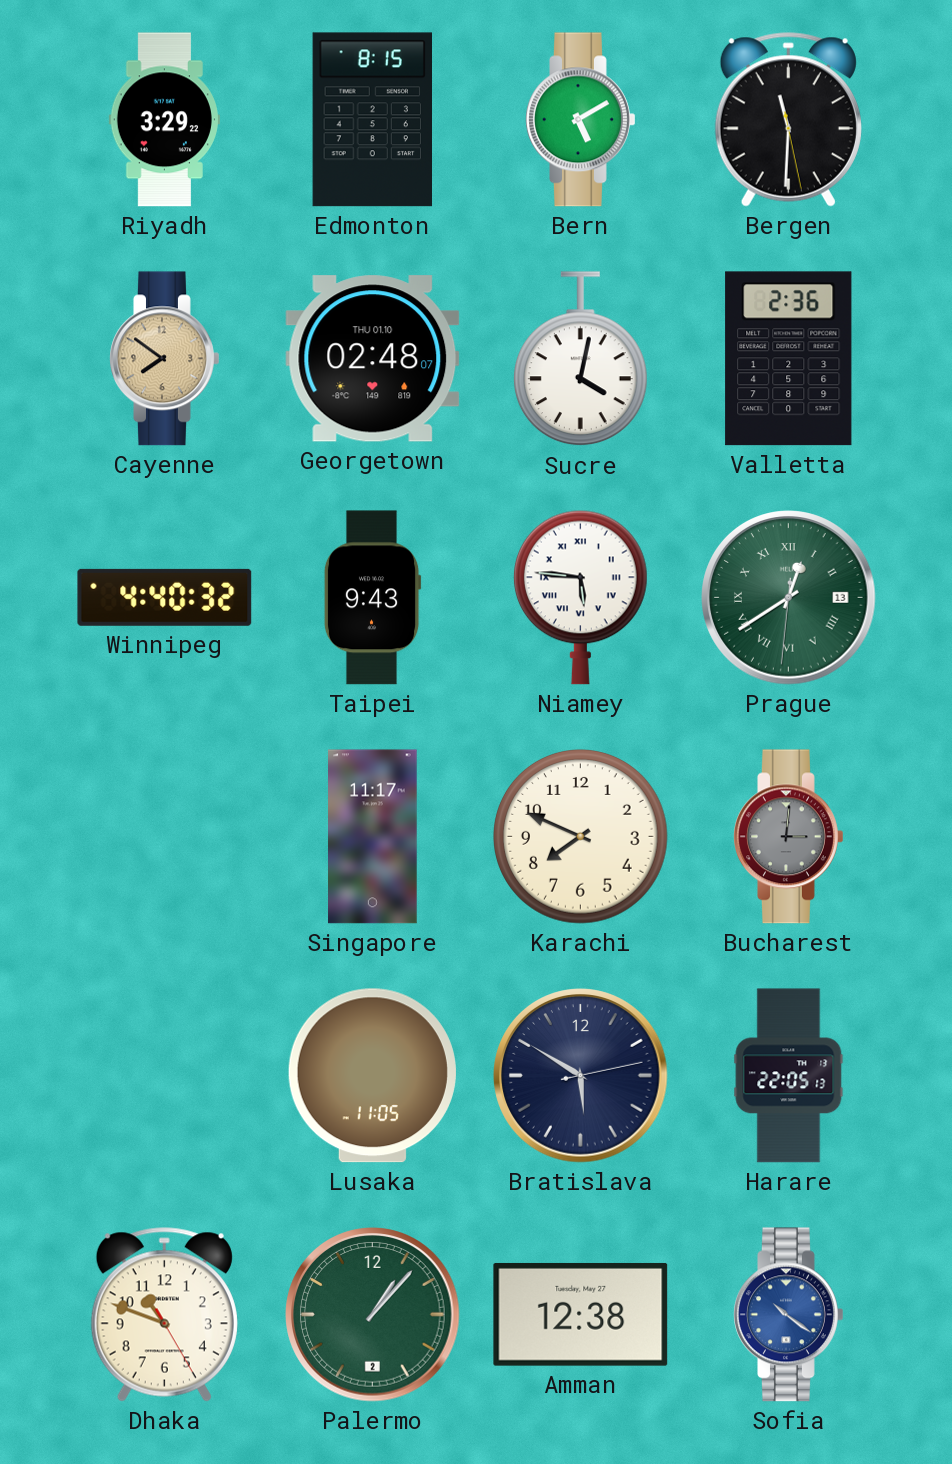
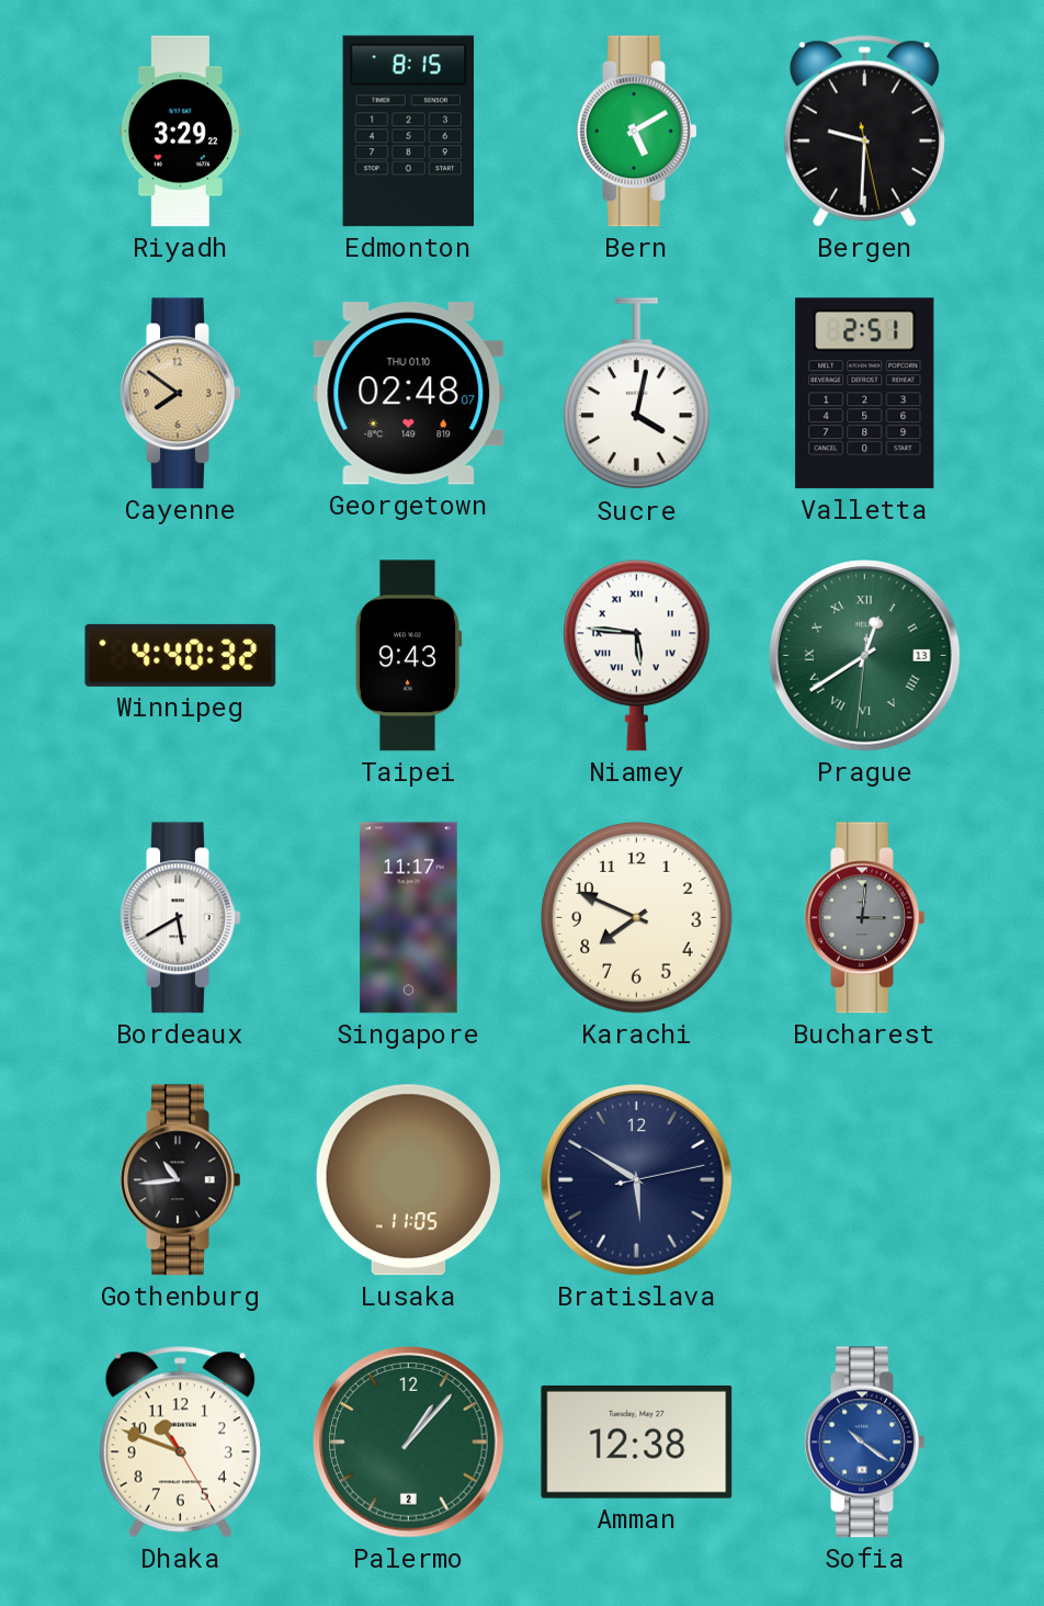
Bergen: 11:30 -> 9:30 (864, 132)
Valletta: 2:36 -> 2:51 (865, 394)
Bordeaux: none -> 5:40 (181, 918)
Gothenburg: none -> 10:44 (181, 1180)
Harare: 22:05 -> none (789, 1076)
